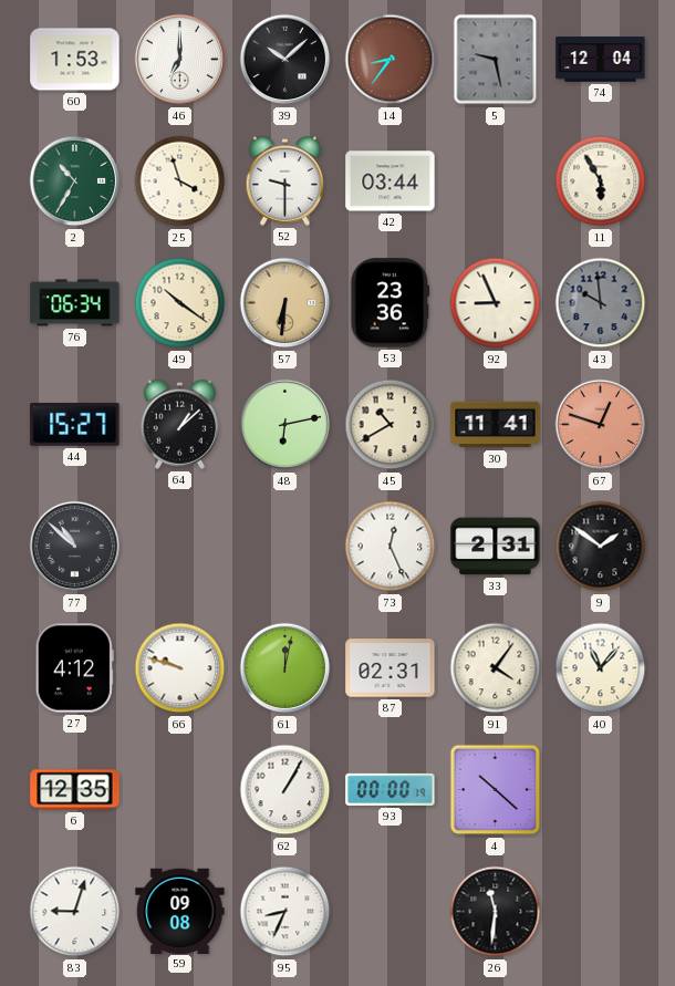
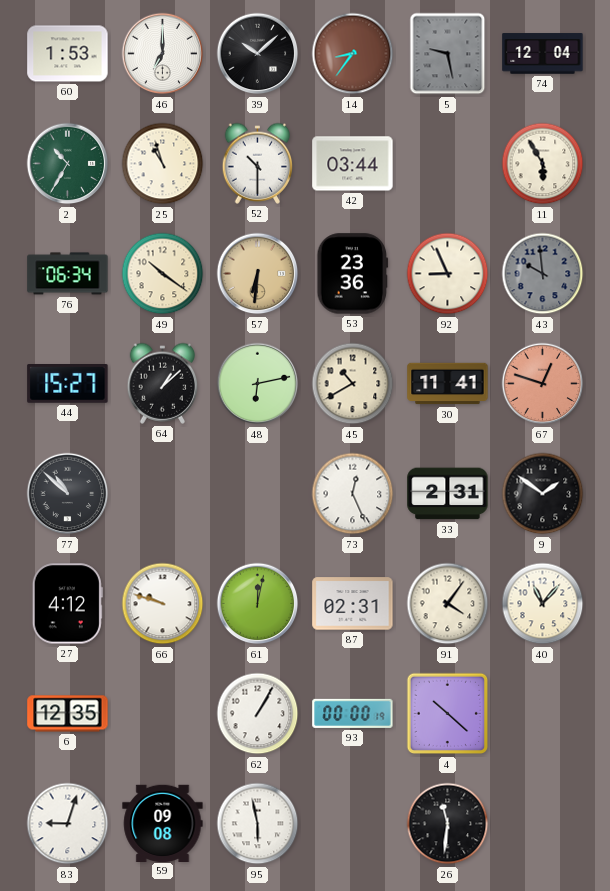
25: 3:57 -> 10:57 (163, 164)
52: 9:30 -> 10:30 (258, 163)
95: 8:34 -> 5:58 (258, 824)
